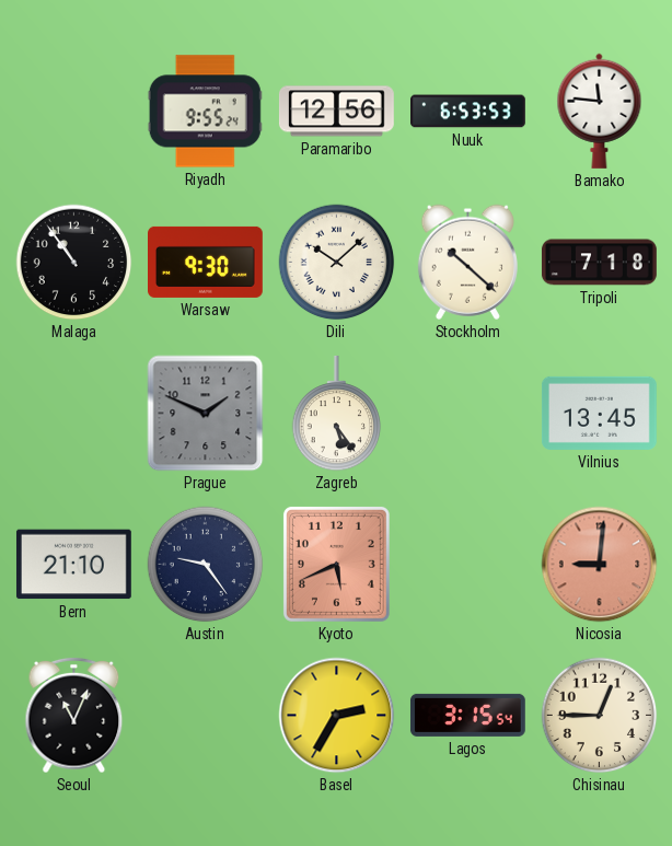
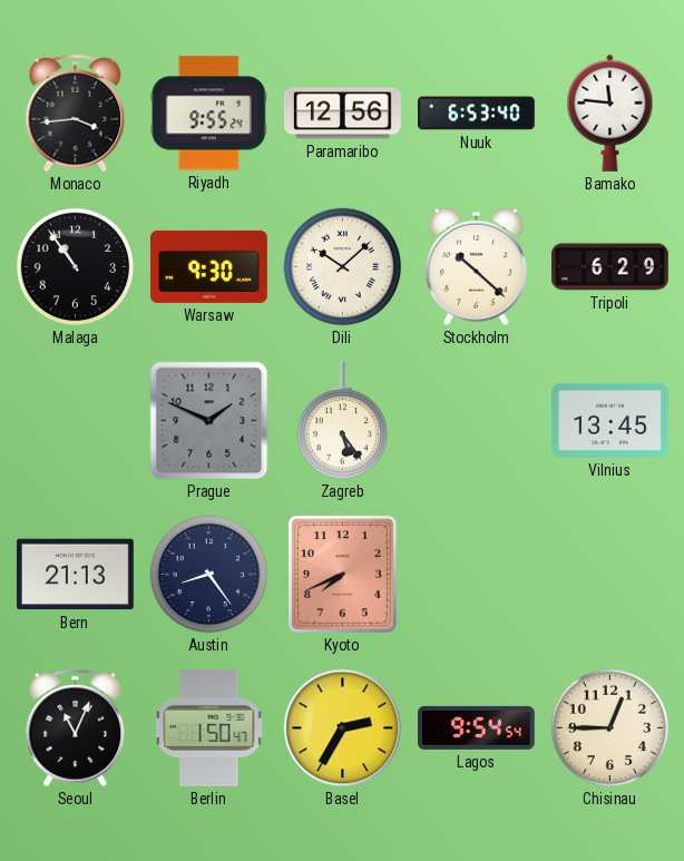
Monaco: none -> 3:44 (76, 114)
Nuuk: 6:53:53 -> 6:53:40 (477, 114)
Tripoli: 7:18 -> 6:29 (609, 267)
Bern: 21:10 -> 21:13 (75, 575)
Austin: 9:24 -> 8:24 (209, 575)
Kyoto: 5:41 -> 7:41 (342, 574)
Nicosia: 9:01 -> none (600, 565)
Berlin: none -> 1:50 (209, 727)
Lagos: 3:15 -> 9:54 (476, 727)
